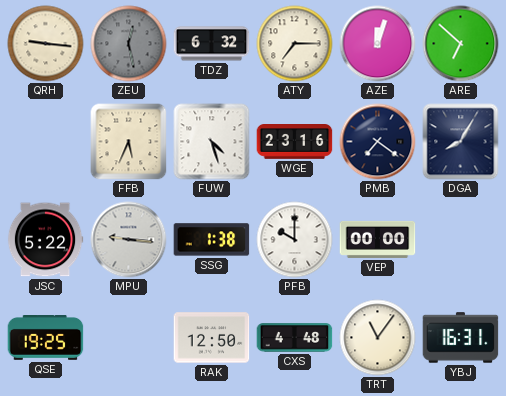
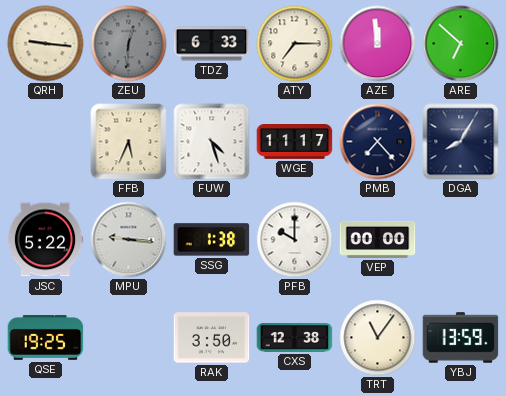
ZEU: 12:28 -> 12:31 (129, 44)
TDZ: 6:32 -> 6:33 (212, 44)
AZE: 12:03 -> 11:59 (378, 44)
WGE: 23:16 -> 11:17 (295, 142)
PMB: 7:21 -> 7:23 (378, 142)
RAK: 12:50 -> 3:50 (212, 338)
CXS: 4:48 -> 12:38 (295, 338)
YBJ: 16:31 -> 13:59 (461, 338)
